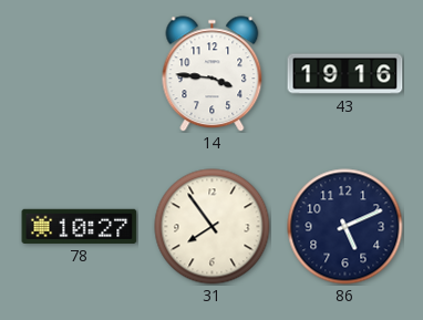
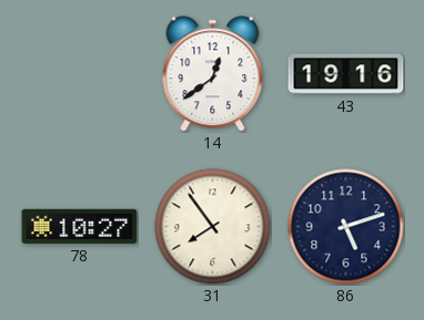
14: 3:46 -> 12:39 (213, 74)
86: 5:11 -> 5:12 (346, 227)
